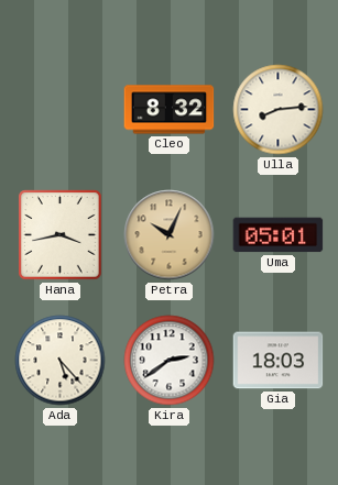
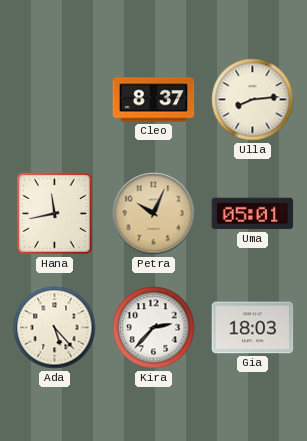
Cleo: 8:32 -> 8:37 (154, 100)
Hana: 3:43 -> 11:43 (55, 214)
Kira: 2:39 -> 2:37 (154, 328)
